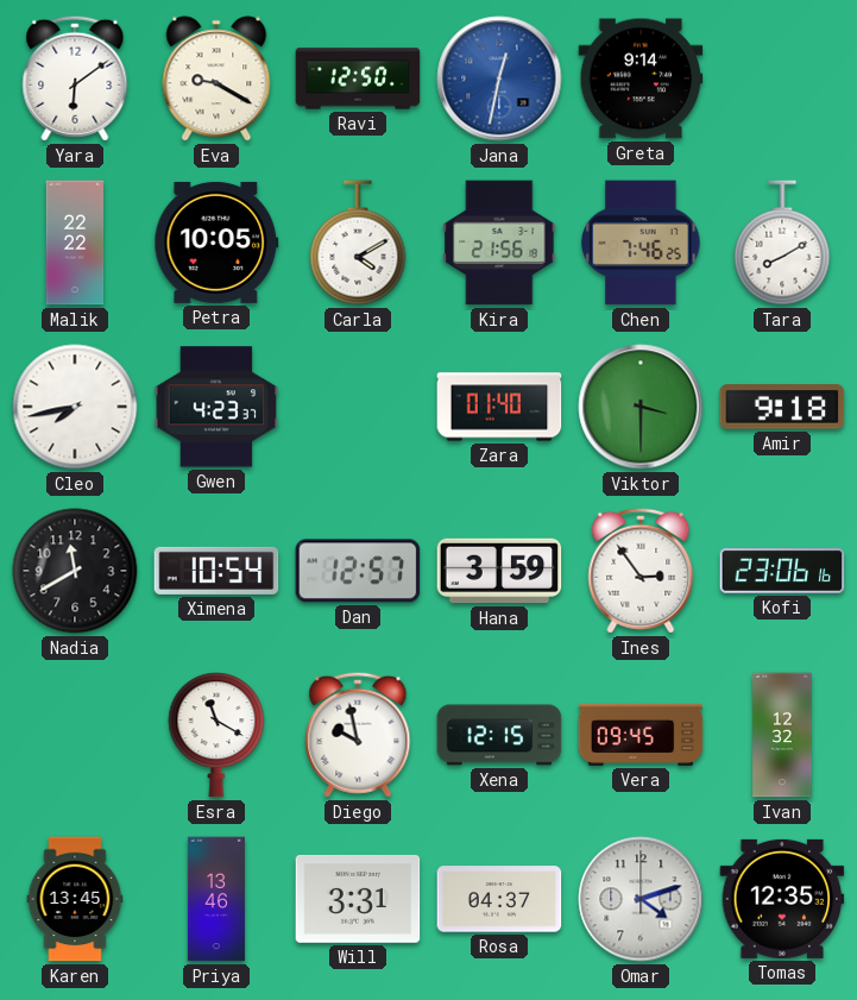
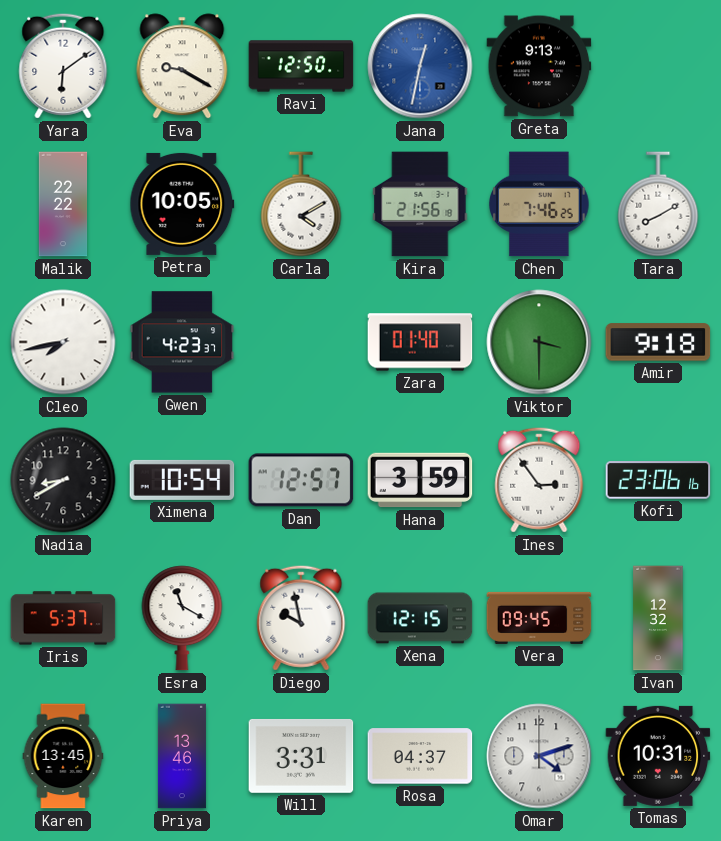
Greta: 9:14 -> 9:13 (539, 66)
Nadia: 11:40 -> 8:40 (63, 480)
Iris: none -> 5:37 (63, 618)
Tomas: 12:35 -> 10:31 (658, 756)
